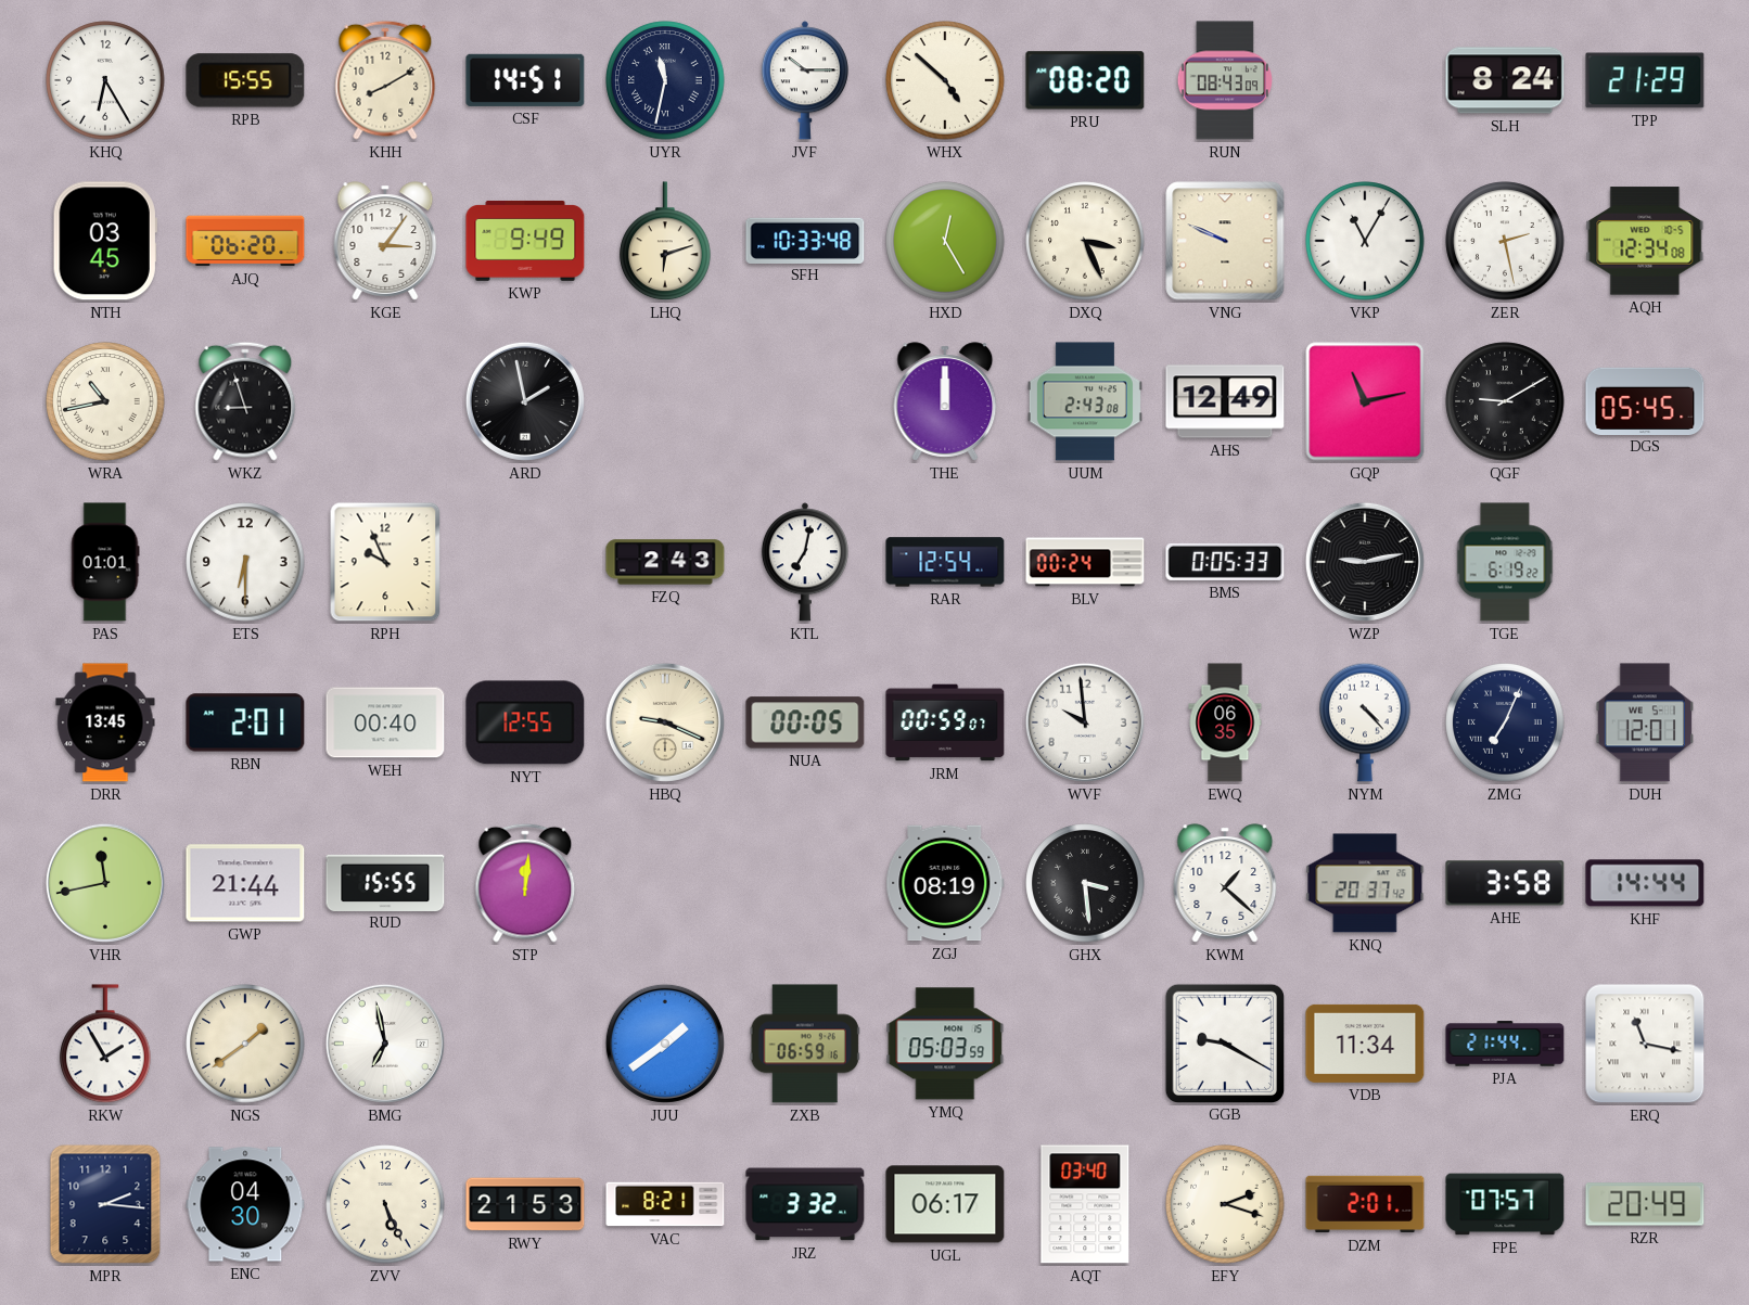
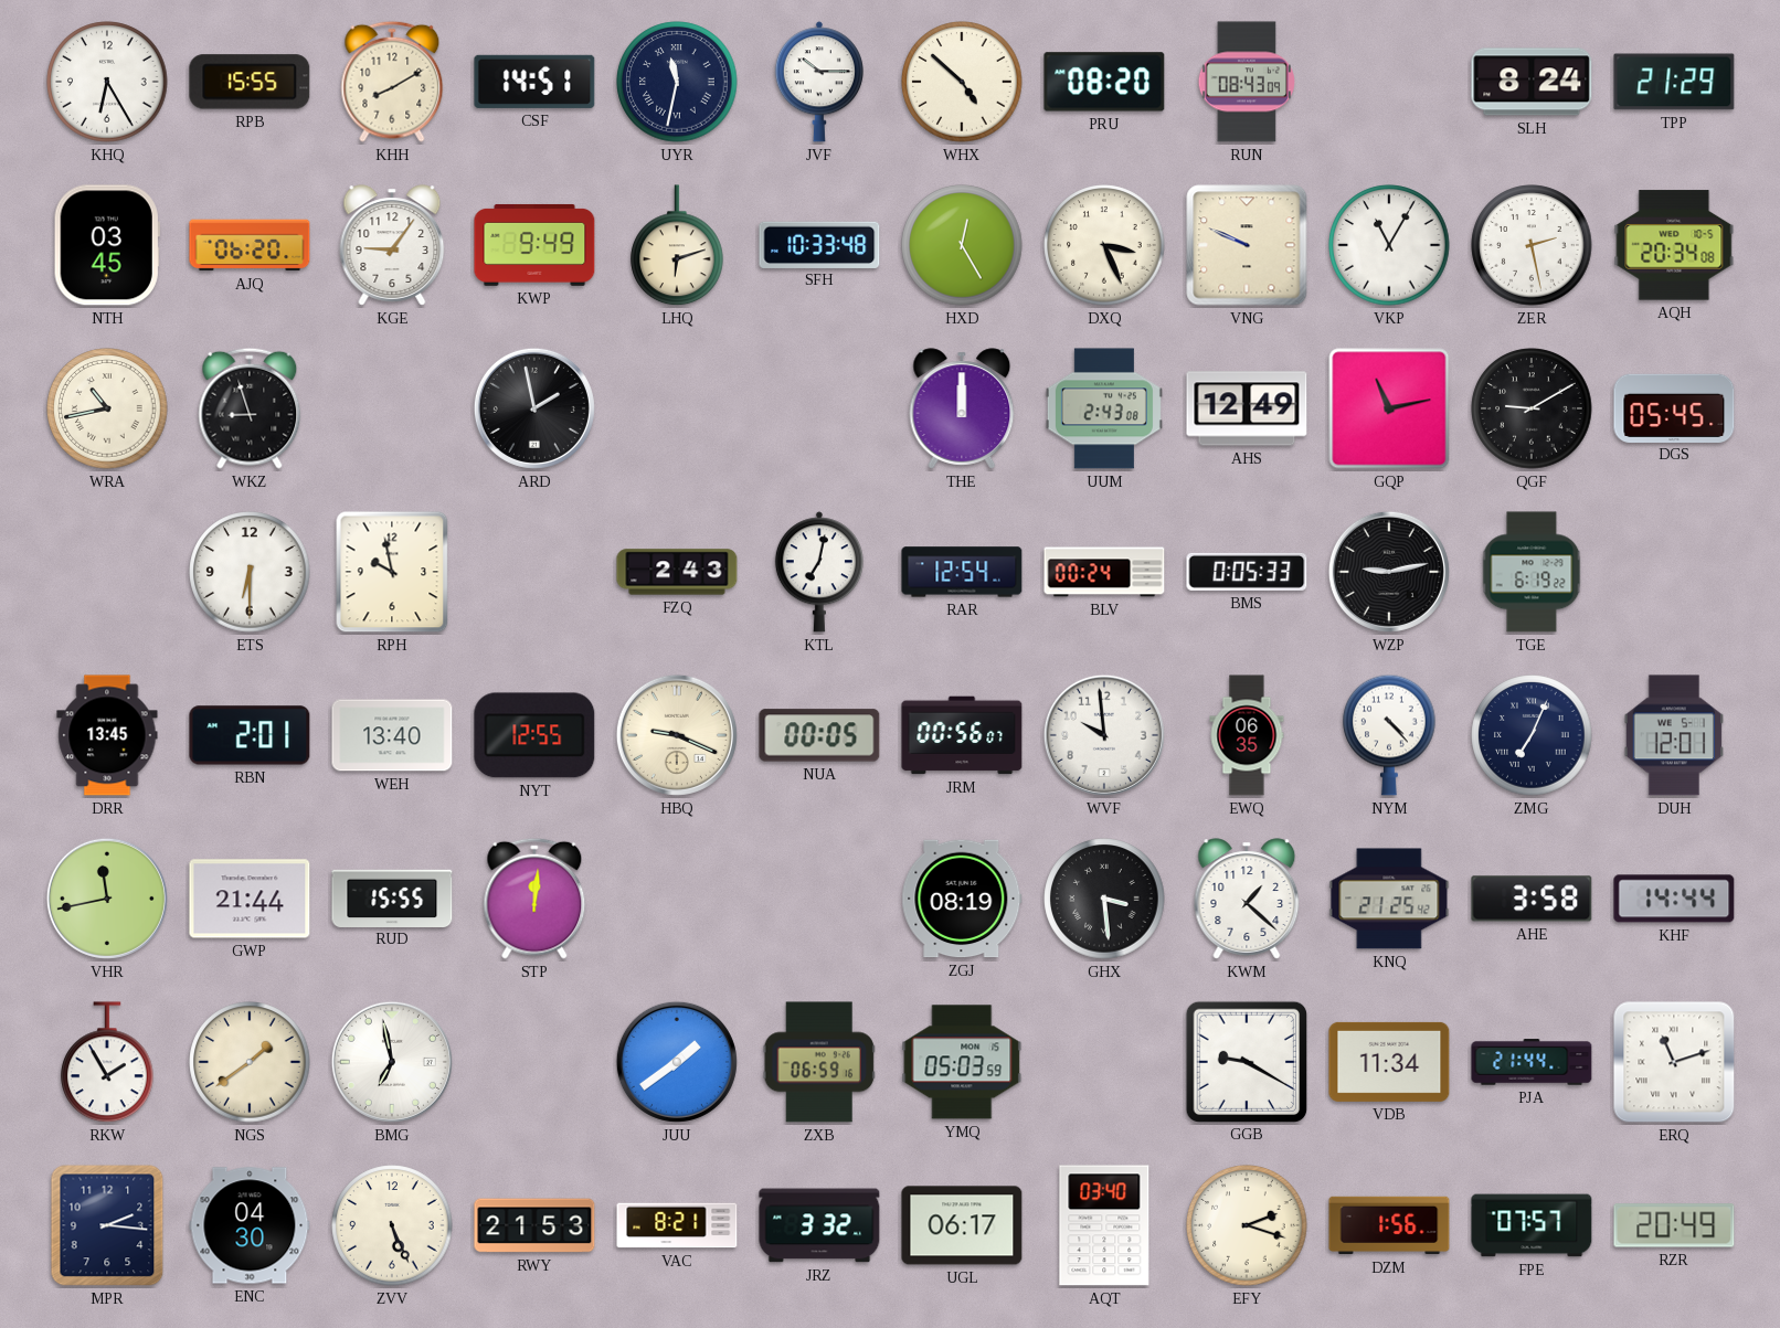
KGE: 3:06 -> 9:06 (392, 245)
AQH: 12:34 -> 20:34 (1674, 245)
PAS: 01:01 -> none (105, 562)
RPH: 9:56 -> 9:58 (392, 572)
WEH: 00:40 -> 13:40 (392, 735)
JRM: 00:59 -> 00:56 (962, 735)
KNQ: 20:37 -> 21:25 (1389, 899)
ERQ: 11:17 -> 11:12 (1674, 1062)
DZM: 2:01 -> 1:56 (1389, 1225)
